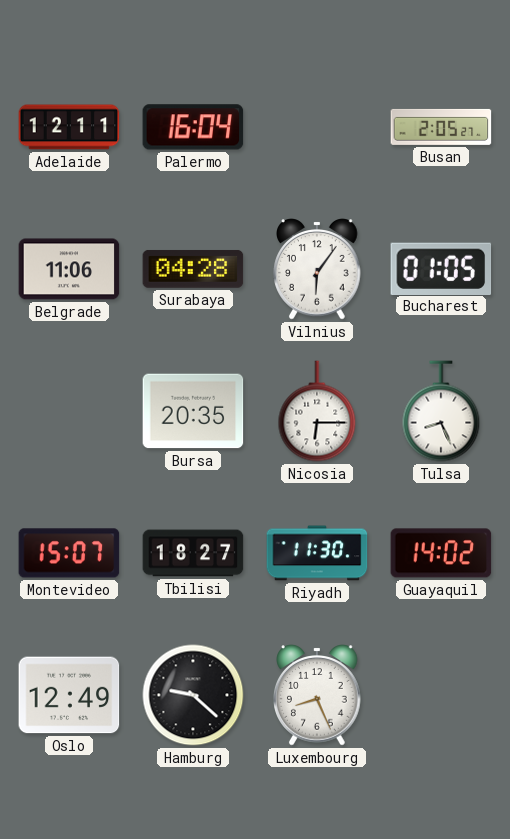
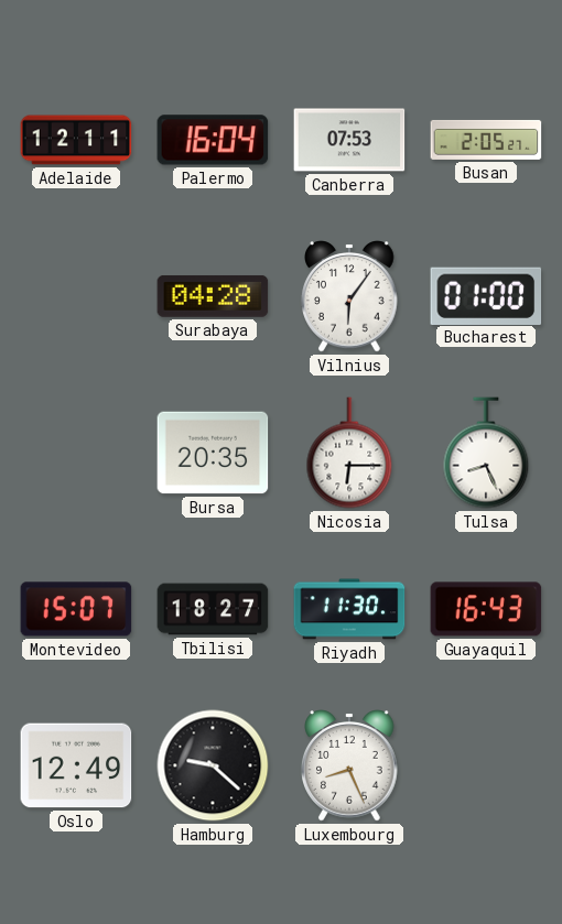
Canberra: none -> 07:53 (349, 140)
Belgrade: 11:06 -> none (69, 269)
Bucharest: 01:05 -> 01:00 (486, 295)
Guayaquil: 14:02 -> 16:43 (486, 609)
